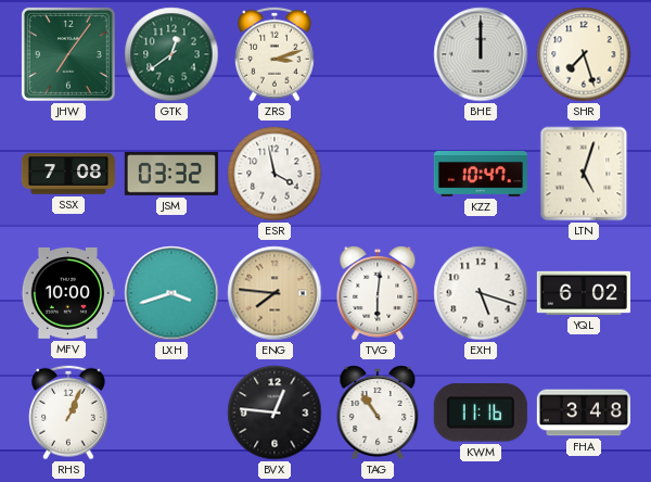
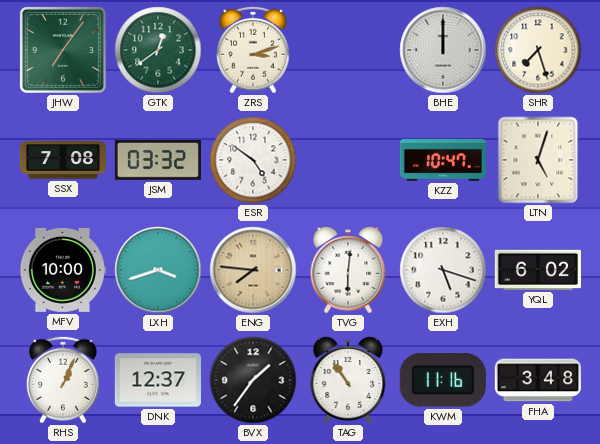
ESR: 3:58 -> 4:51 (253, 160)
DNK: none -> 12:37 (158, 380)
BVX: 12:46 -> 1:36 (253, 380)
